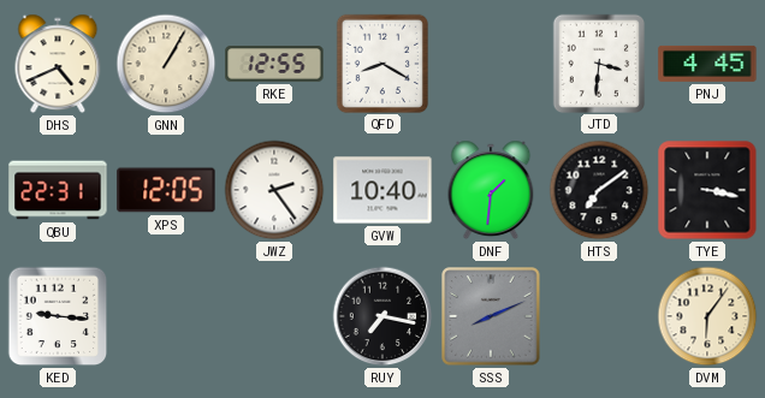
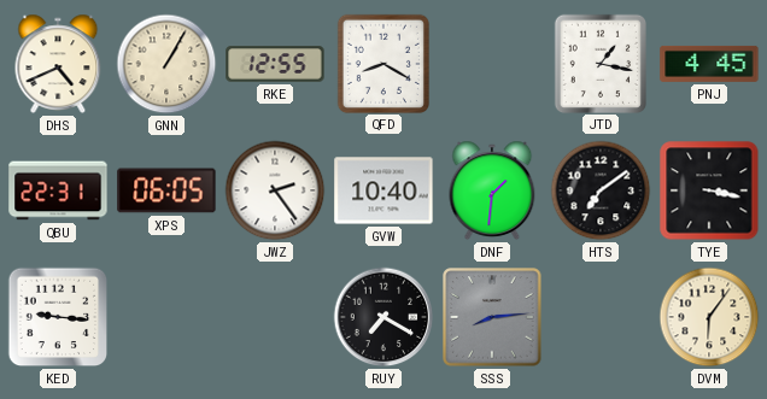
JTD: 3:31 -> 1:17 (599, 63)
XPS: 12:05 -> 06:05 (166, 190)
RUY: 7:17 -> 7:20 (383, 317)
SSS: 8:11 -> 8:14 (492, 317)
